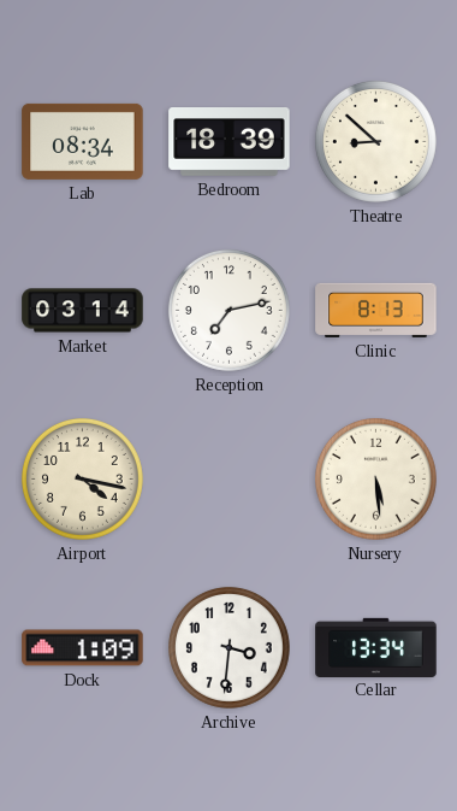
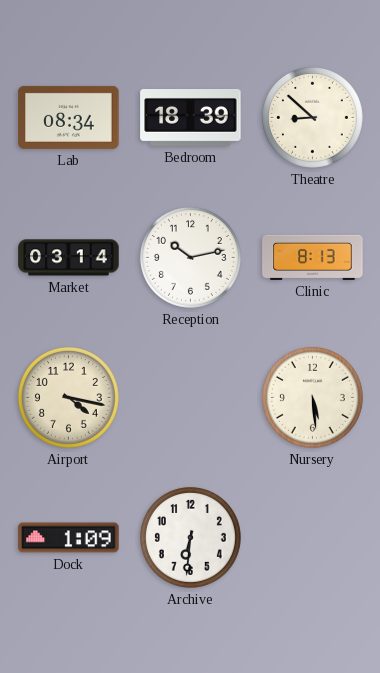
Reception: 7:13 -> 10:13 (190, 257)
Archive: 3:31 -> 6:31 (190, 537)
Cellar: 13:34 -> none (376, 647)
